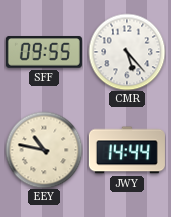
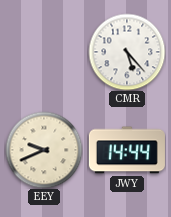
SFF: 09:55 -> none (44, 52)
EEY: 10:47 -> 9:41 (44, 150)
